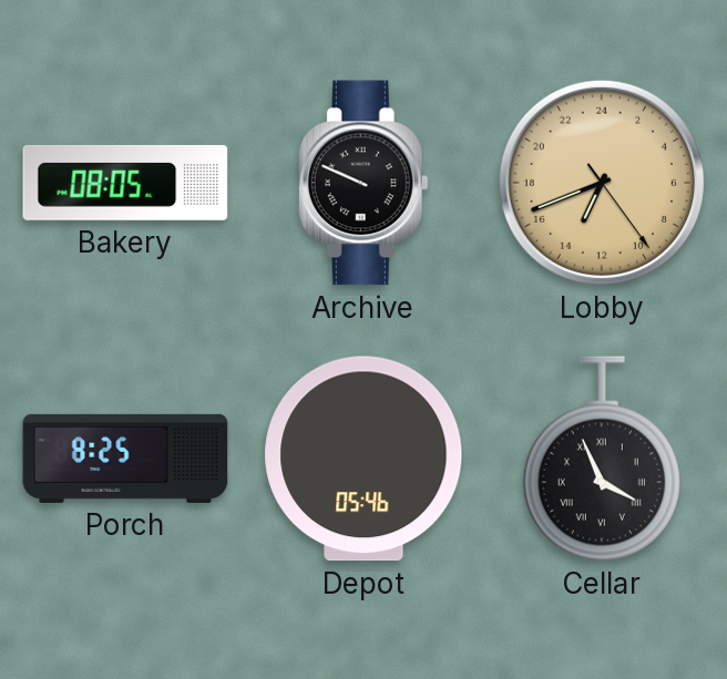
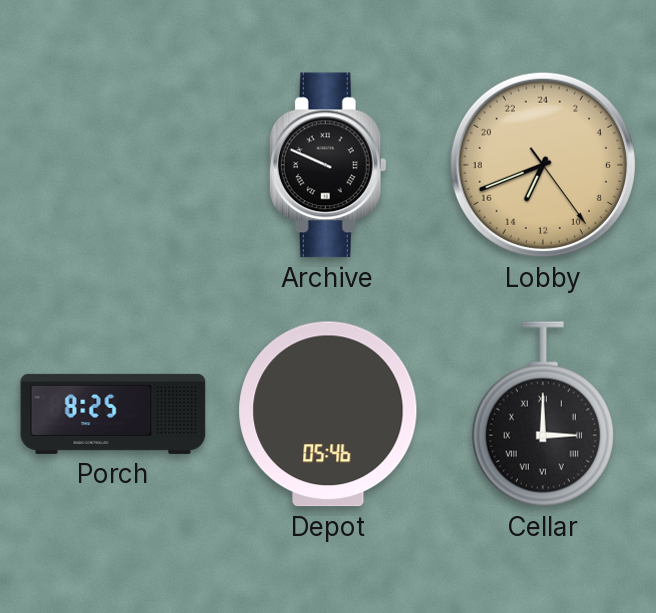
Bakery: 08:05 -> none (125, 183)
Cellar: 3:56 -> 3:00 (543, 414)
